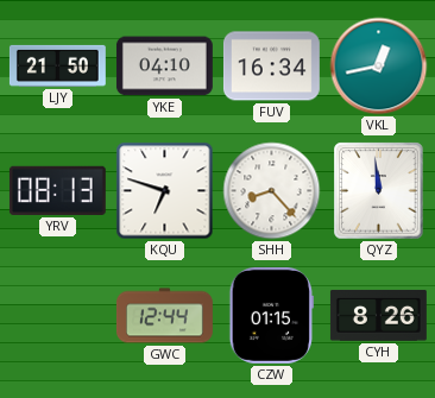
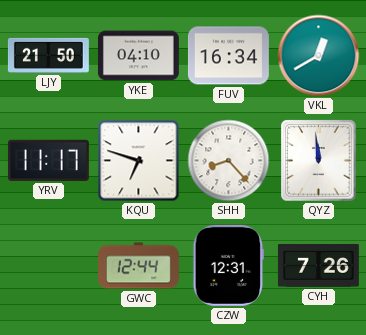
VKL: 12:43 -> 12:40 (319, 56)
YRV: 08:13 -> 11:17 (48, 160)
CZW: 01:15 -> 12:31 (228, 265)
CYH: 8:26 -> 7:26 (318, 266)
